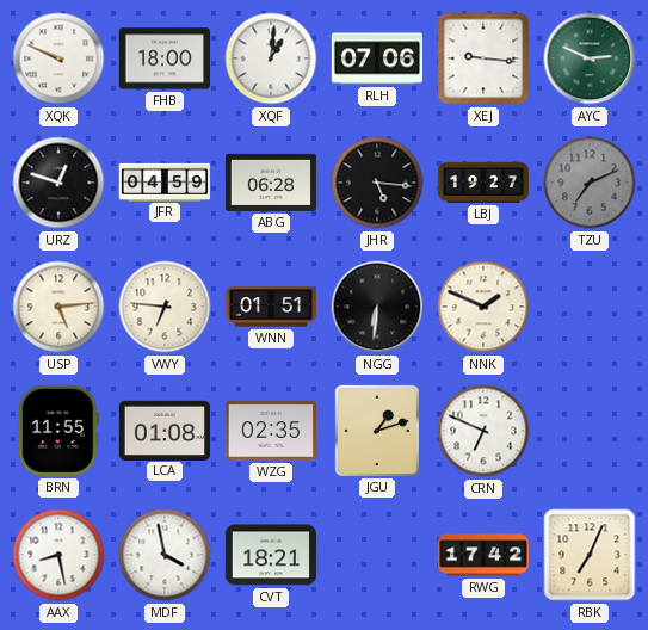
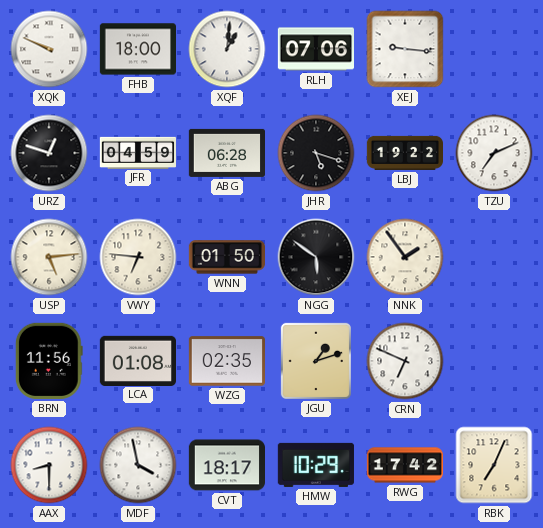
AYC: 2:49 -> none (590, 58)
JHR: 5:16 -> 5:18 (316, 153)
LBJ: 19:27 -> 19:22 (404, 153)
TZU dial: grey -> white (494, 153)
WNN: 01:51 -> 01:50 (226, 257)
NGG: 6:31 -> 5:51 (316, 257)
NNK: 1:49 -> 1:54 (405, 257)
BRN: 11:55 -> 11:56 (49, 361)
AAX: 8:28 -> 8:30 (49, 465)
CVT: 18:21 -> 18:17 (226, 465)
HMW: none -> 10:29 (315, 465)
